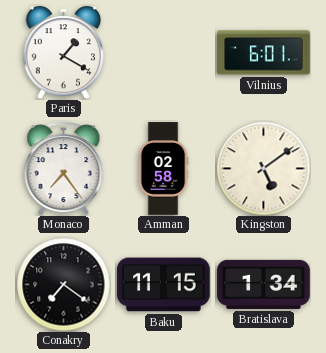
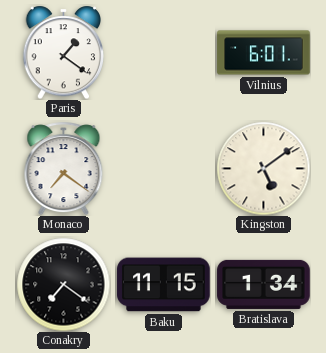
Paris: 1:20 -> 1:21 (64, 52)
Monaco: 7:24 -> 7:21 (64, 168)
Amman: 02:58 -> none (163, 169)
